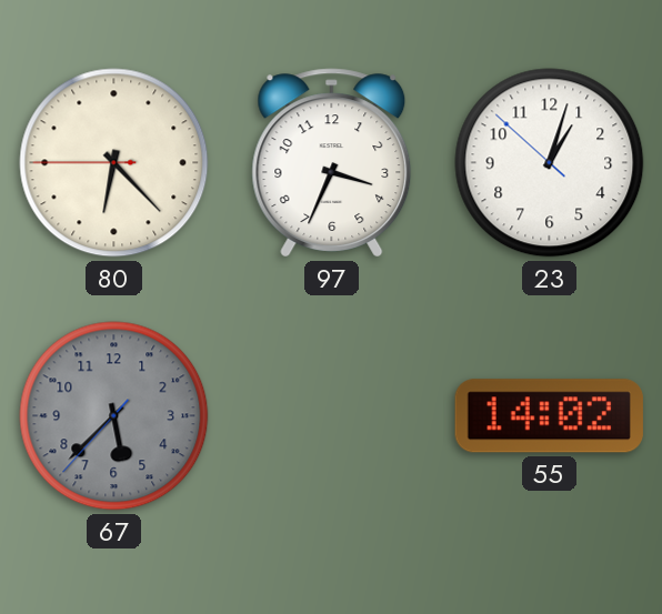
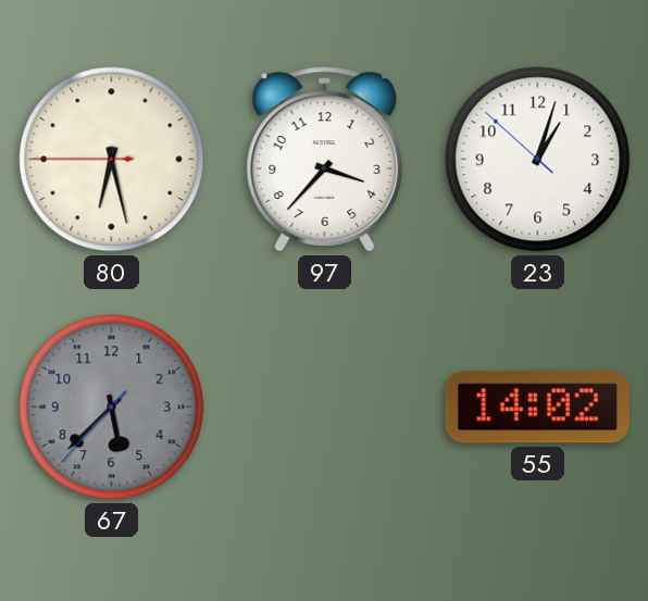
80: 6:22 -> 6:27 (112, 160)
97: 3:34 -> 3:37 (325, 160)
